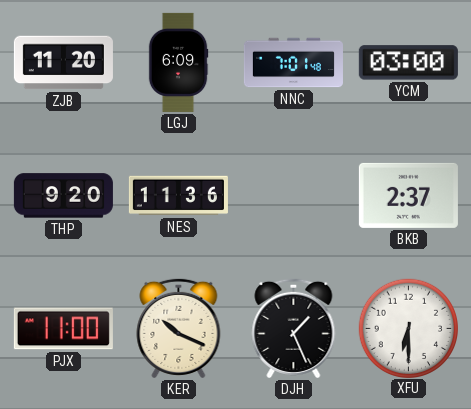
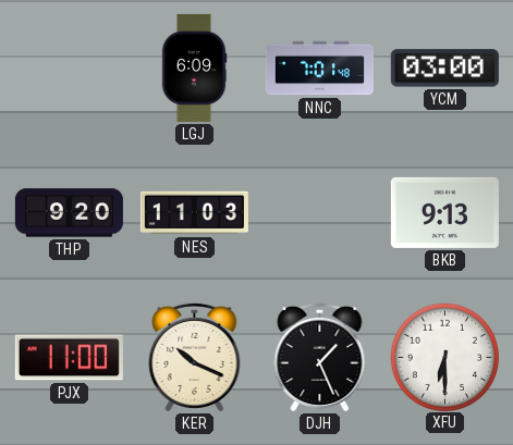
ZJB: 11:20 -> none (63, 63)
NES: 11:36 -> 11:03 (194, 213)
BKB: 2:37 -> 9:13 (444, 212)
